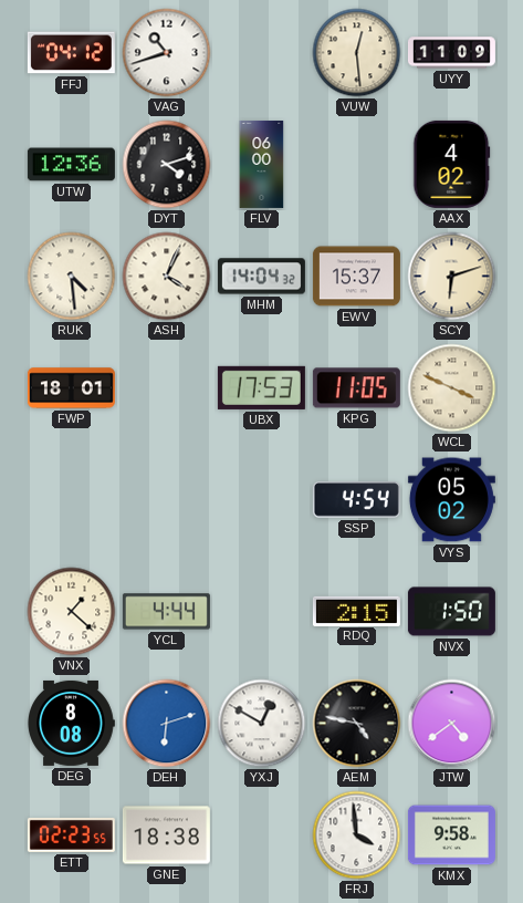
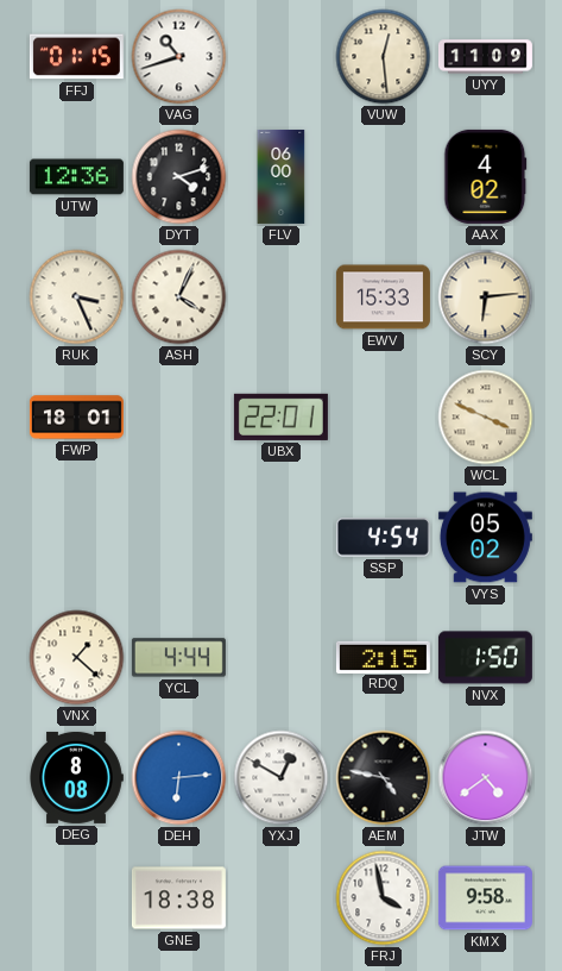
FFJ: 04:12 -> 01:15 (76, 57)
RUK: 4:29 -> 3:26 (77, 297)
MHM: 14:04 -> none (261, 277)
EWV: 15:37 -> 15:33 (383, 297)
SCY: 6:12 -> 6:14 (486, 297)
UBX: 17:53 -> 22:01 (280, 416)
KPG: 11:05 -> none (356, 388)
DEH: 6:12 -> 6:14 (179, 778)
ETT: 02:23 -> none (71, 834)
FRJ: 3:59 -> 3:58 (384, 898)
